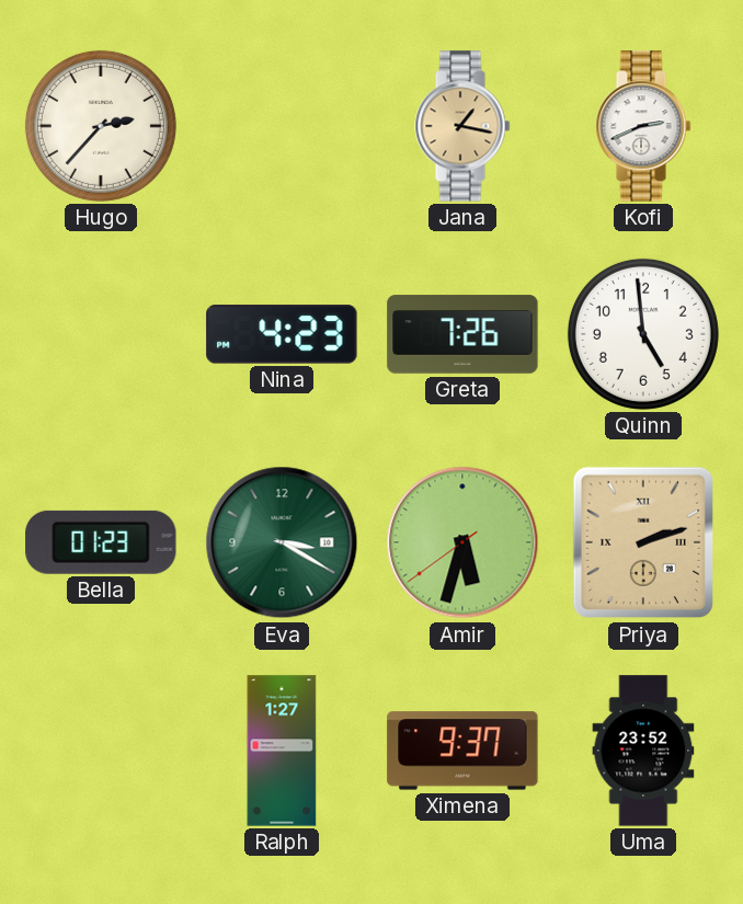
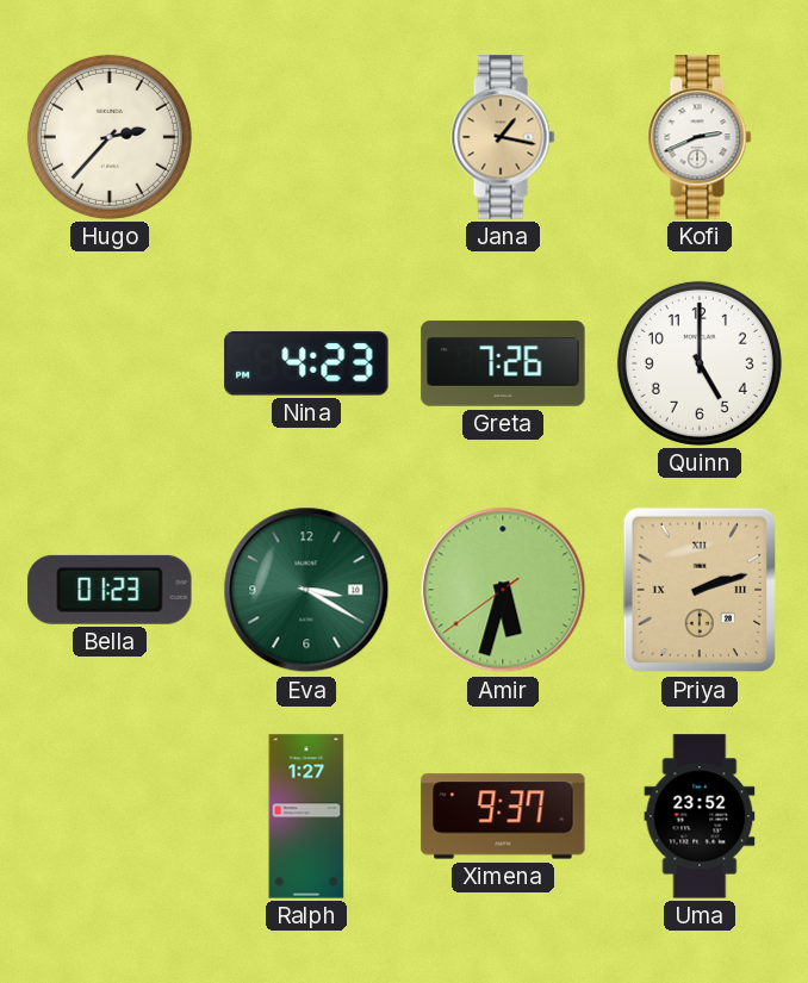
Quinn: 4:59 -> 5:00 (700, 363)
